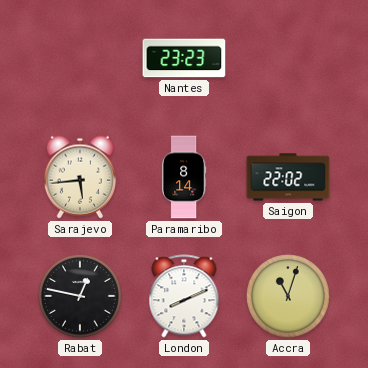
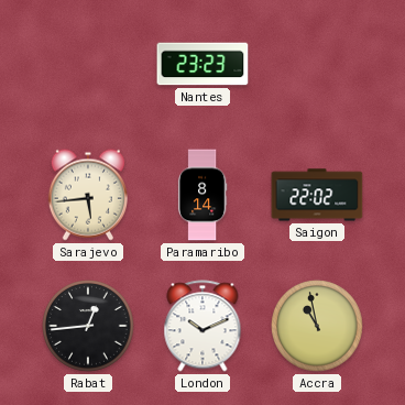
Rabat: 12:47 -> 12:44 (88, 326)
London: 8:11 -> 10:11 (202, 326)
Accra: 11:03 -> 10:58 (317, 326)
